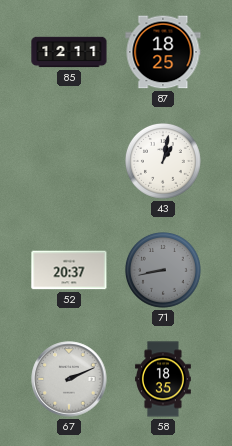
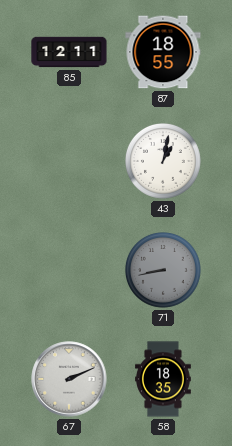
87: 18:25 -> 18:55 (163, 52)
52: 20:37 -> none (69, 270)
